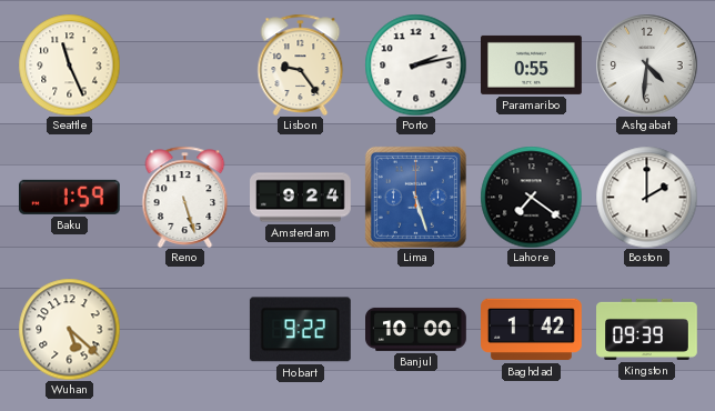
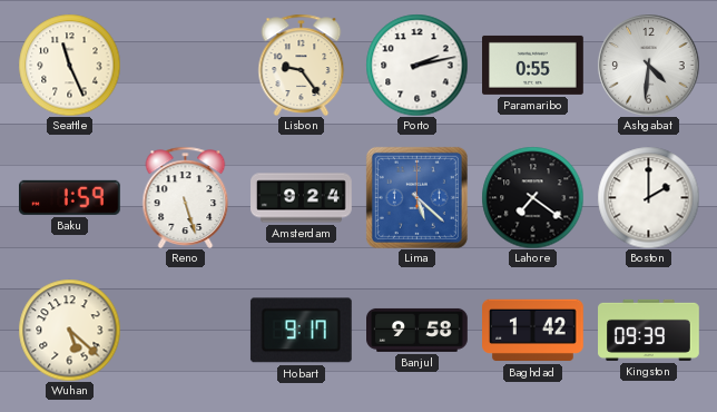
Lima: 5:27 -> 5:22 (416, 197)
Hobart: 9:22 -> 9:17 (301, 331)
Banjul: 10:00 -> 9:58 (418, 330)
